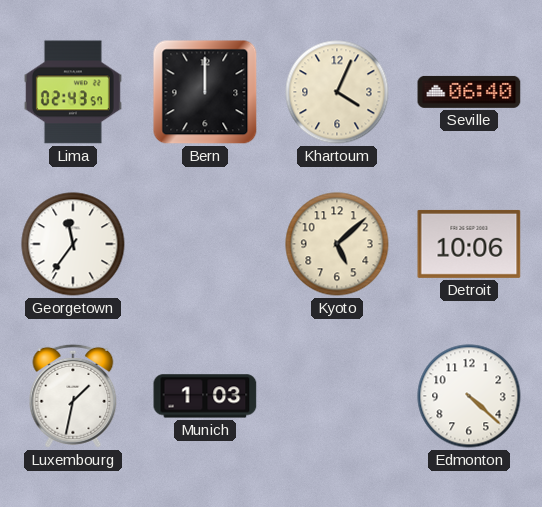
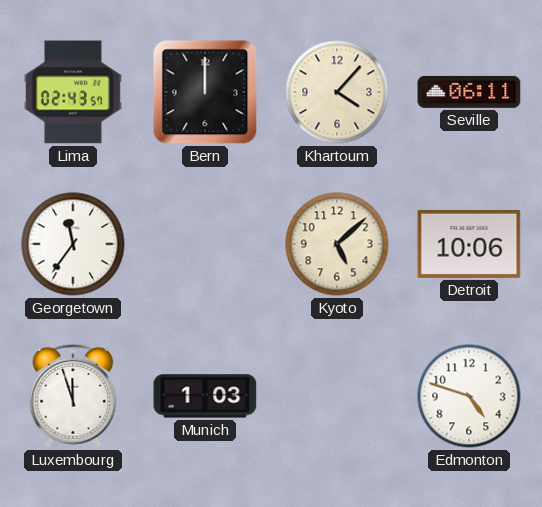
Khartoum: 4:04 -> 4:07 (337, 92)
Seville: 06:40 -> 06:11 (469, 92)
Luxembourg: 1:32 -> 11:57 (73, 396)
Edmonton: 4:22 -> 4:48 (469, 396)
